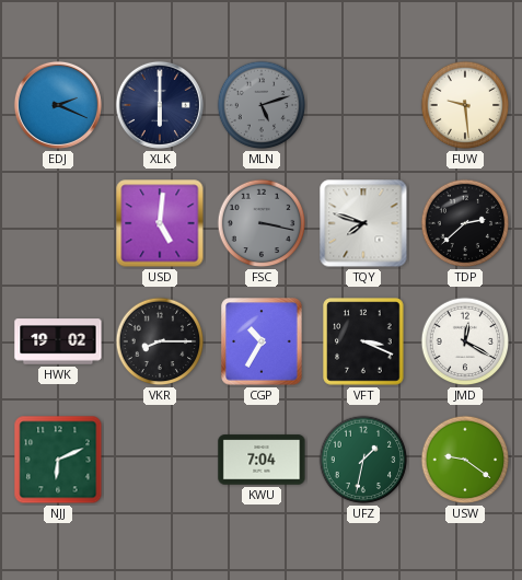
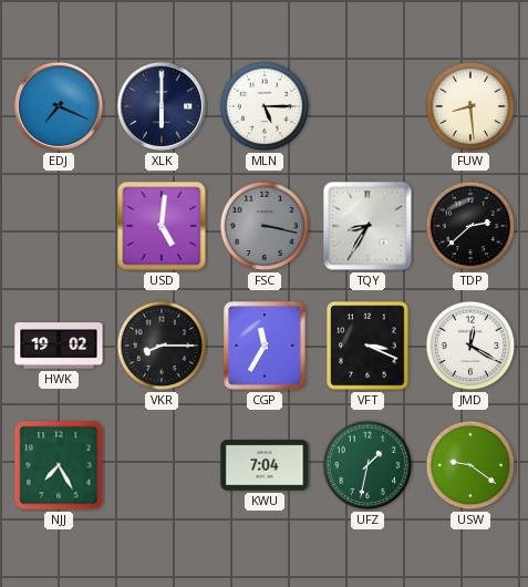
EDJ: 2:19 -> 7:19 (59, 106)
MLN: 5:12 -> 5:15 (265, 106)
MLN dial: grey -> white (265, 106)
FUW: 9:29 -> 8:29 (470, 106)
TQY: 7:48 -> 8:35 (367, 226)
CGP: 10:35 -> 11:35 (265, 346)
NJJ: 6:11 -> 7:25 (59, 465)
